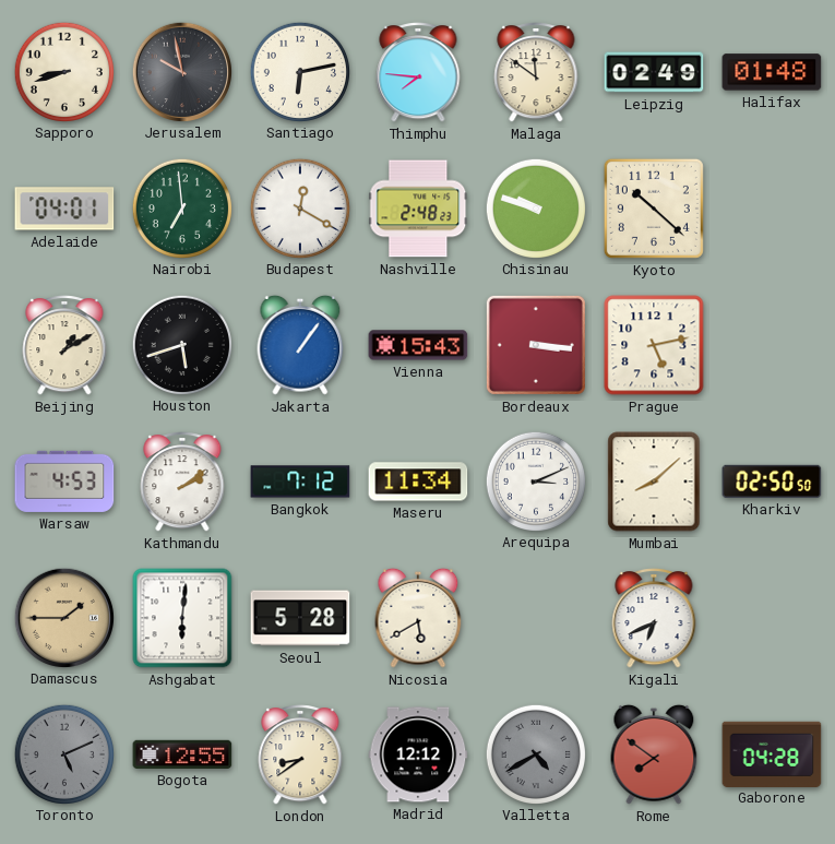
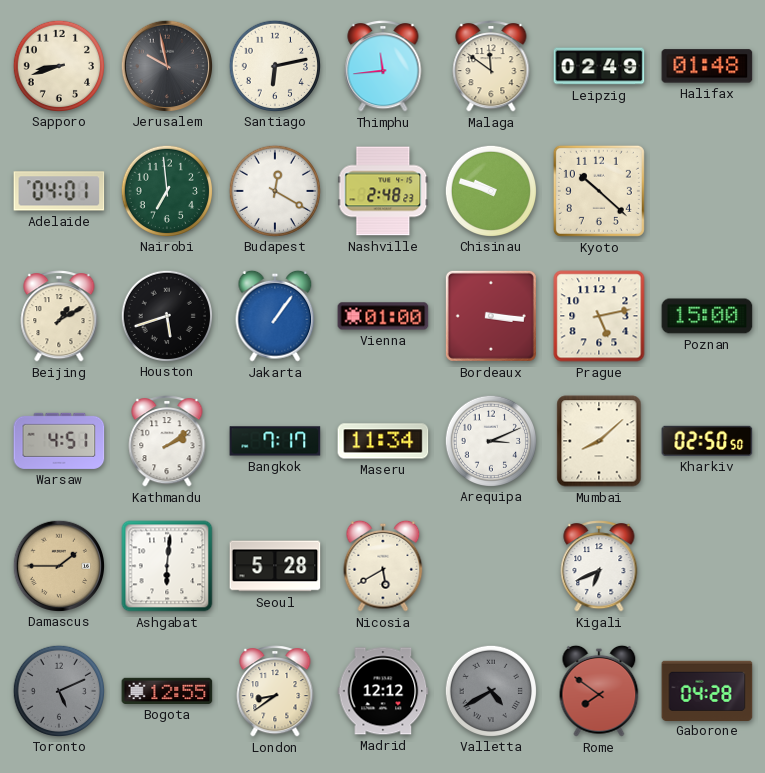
Thimphu: 7:46 -> 11:44 (383, 67)
Vienna: 15:43 -> 01:00 (383, 316)
Poznan: none -> 15:00 (707, 316)
Warsaw: 4:53 -> 4:51 (59, 441)
Bangkok: 7:12 -> 7:17 (275, 441)
